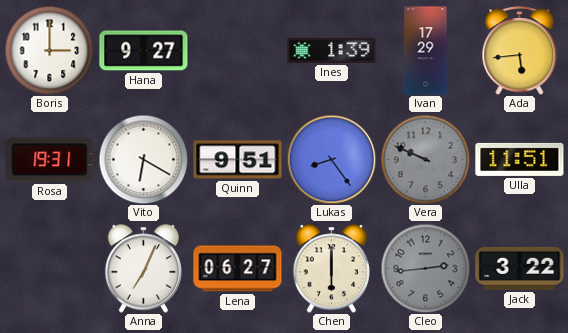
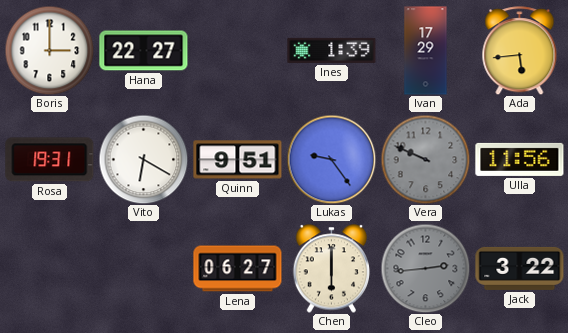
Hana: 9:27 -> 22:27 (144, 51)
Lukas: 8:24 -> 9:24 (331, 159)
Ulla: 11:51 -> 11:56 (520, 159)
Anna: 7:04 -> none (144, 269)
